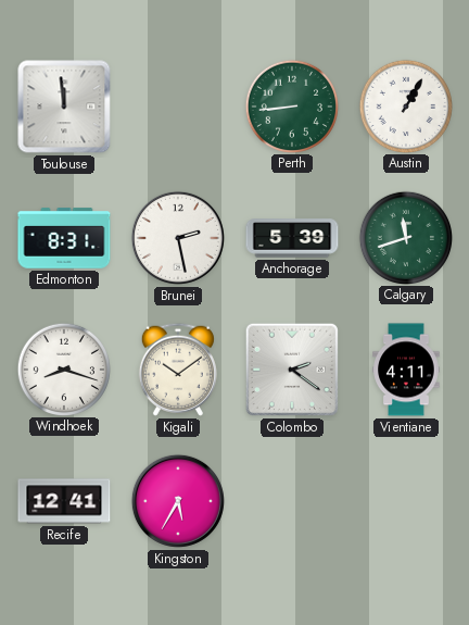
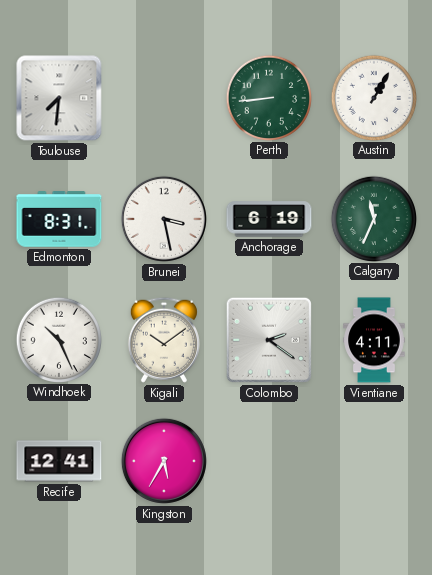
Toulouse: 11:59 -> 7:31 (59, 98)
Brunei: 2:28 -> 3:28 (164, 219)
Anchorage: 5:39 -> 6:19 (269, 219)
Calgary: 11:42 -> 11:34 (373, 218)
Windhoek: 8:18 -> 10:26 (58, 339)
